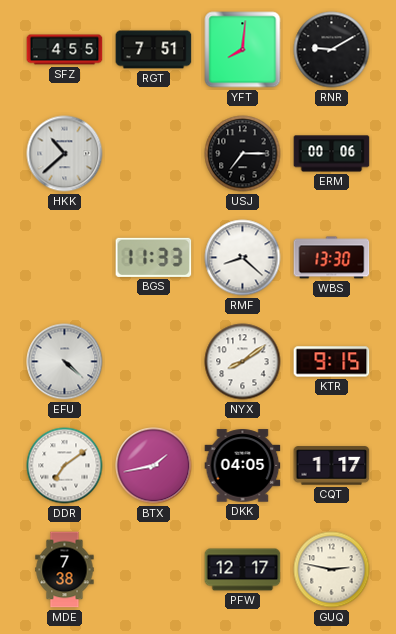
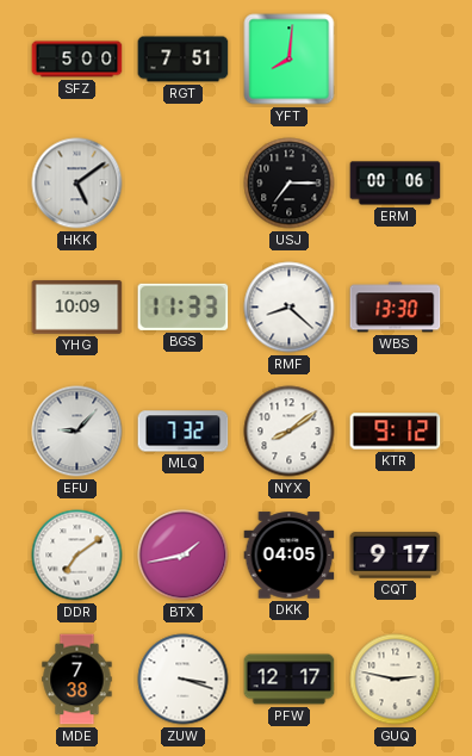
SFZ: 4:55 -> 5:00 (77, 60)
RNR: 9:10 -> none (332, 50)
HKK: 10:38 -> 5:09 (77, 184)
YHG: none -> 10:09 (77, 308)
EFU: 4:22 -> 9:07 (77, 432)
MLQ: none -> 7:32 (184, 432)
KTR: 9:15 -> 9:12 (396, 432)
CQT: 1:17 -> 9:17 (396, 556)
ZUW: none -> 3:18 (184, 680)
